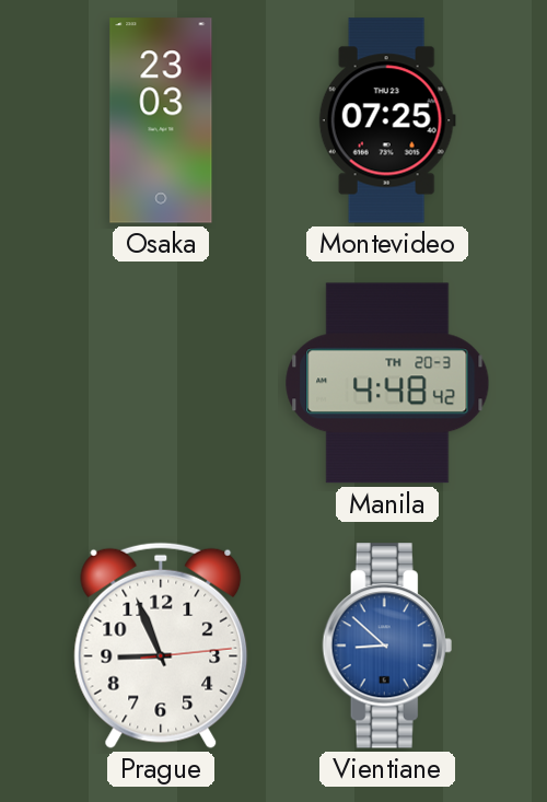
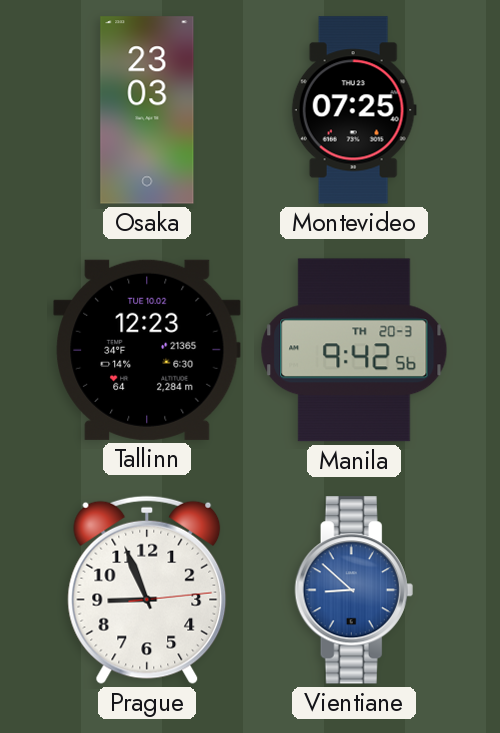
Tallinn: none -> 12:23 (147, 350)
Manila: 4:48 -> 9:42 (354, 350)
